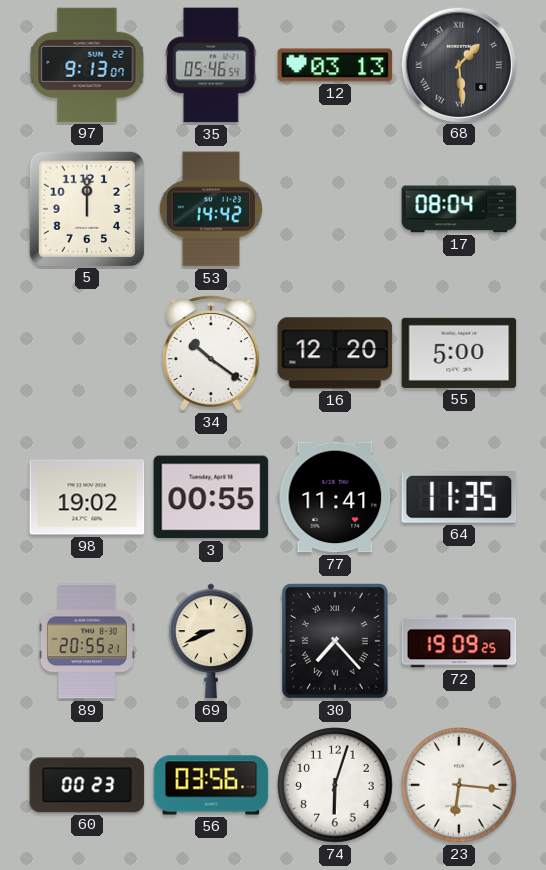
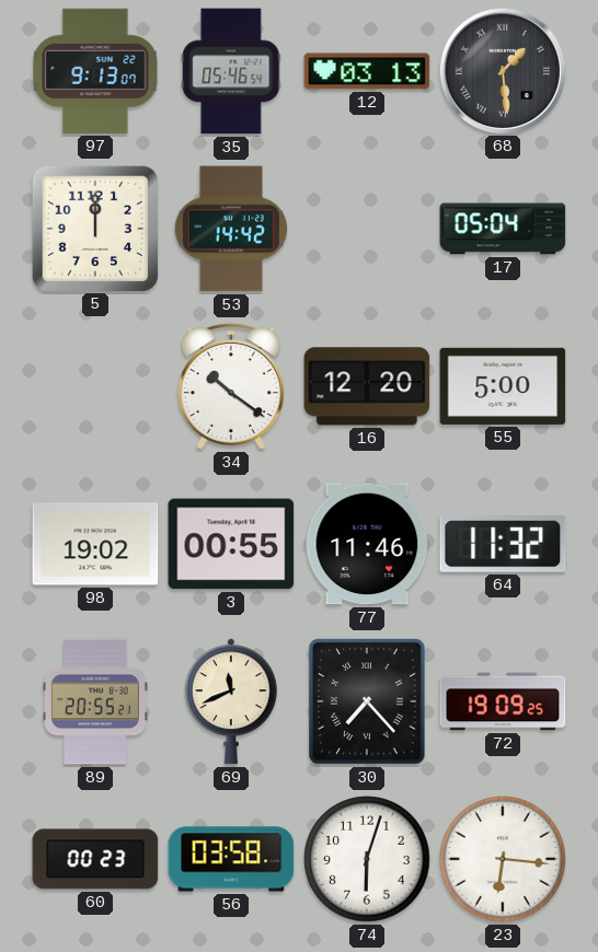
17: 08:04 -> 05:04 (503, 229)
77: 11:41 -> 11:46 (367, 544)
64: 11:35 -> 11:32 (503, 544)
69: 8:41 -> 11:41 (231, 701)
56: 03:56 -> 03:58 (231, 859)
